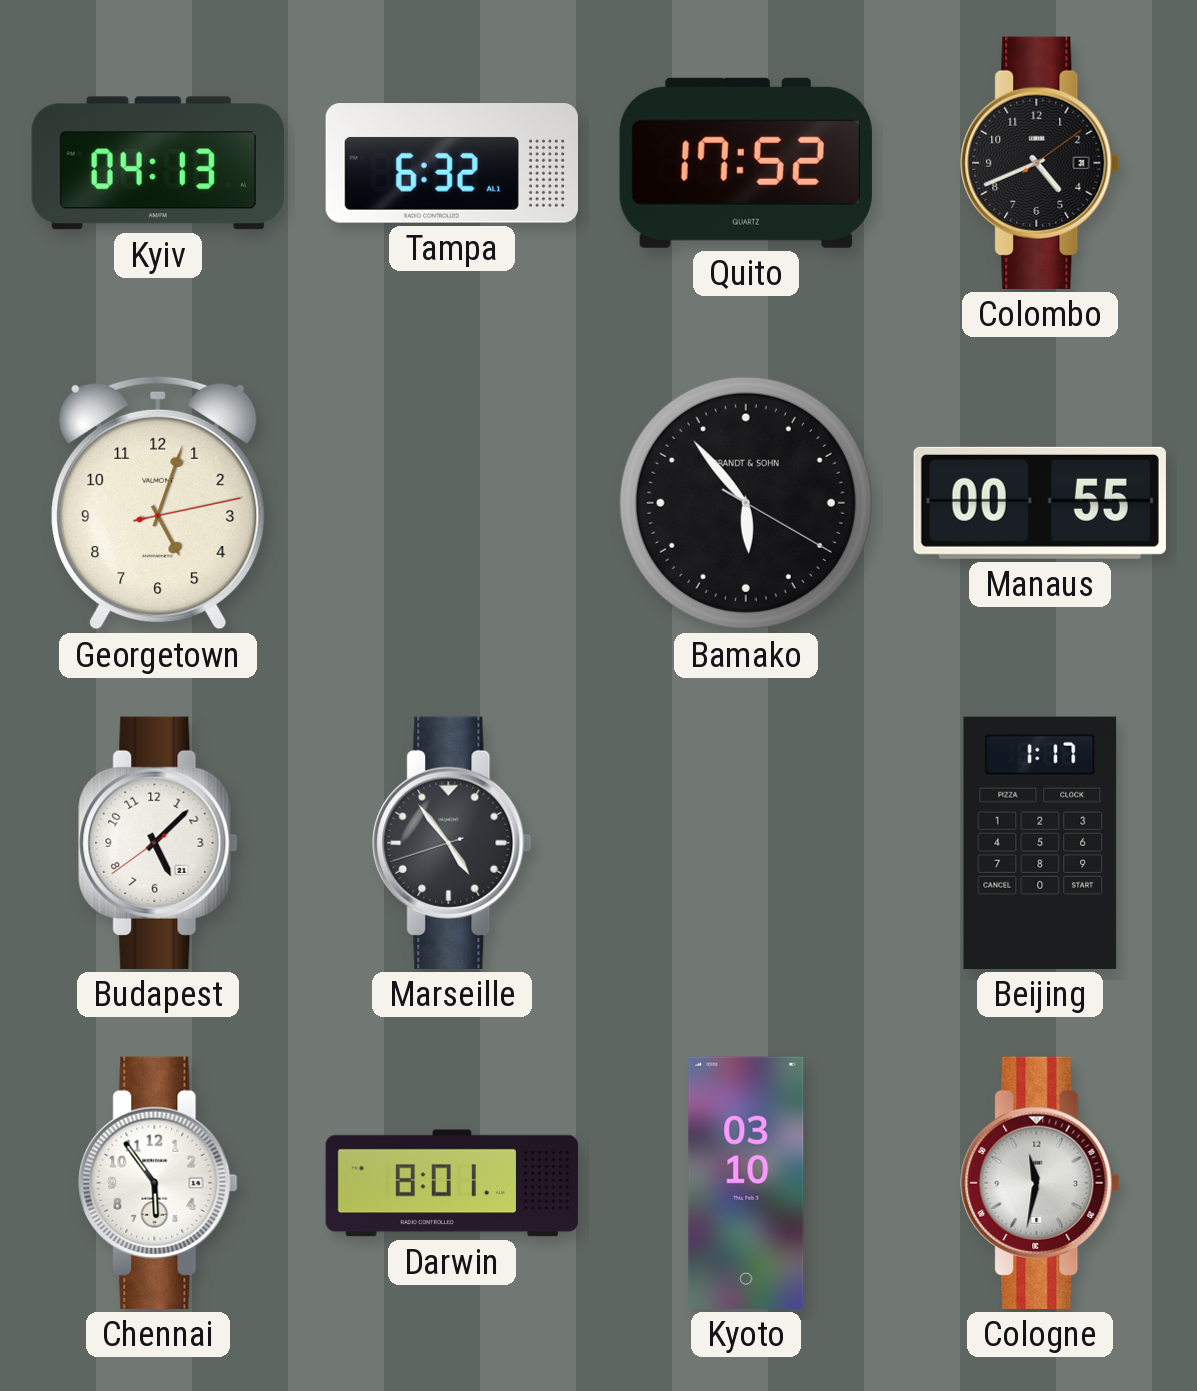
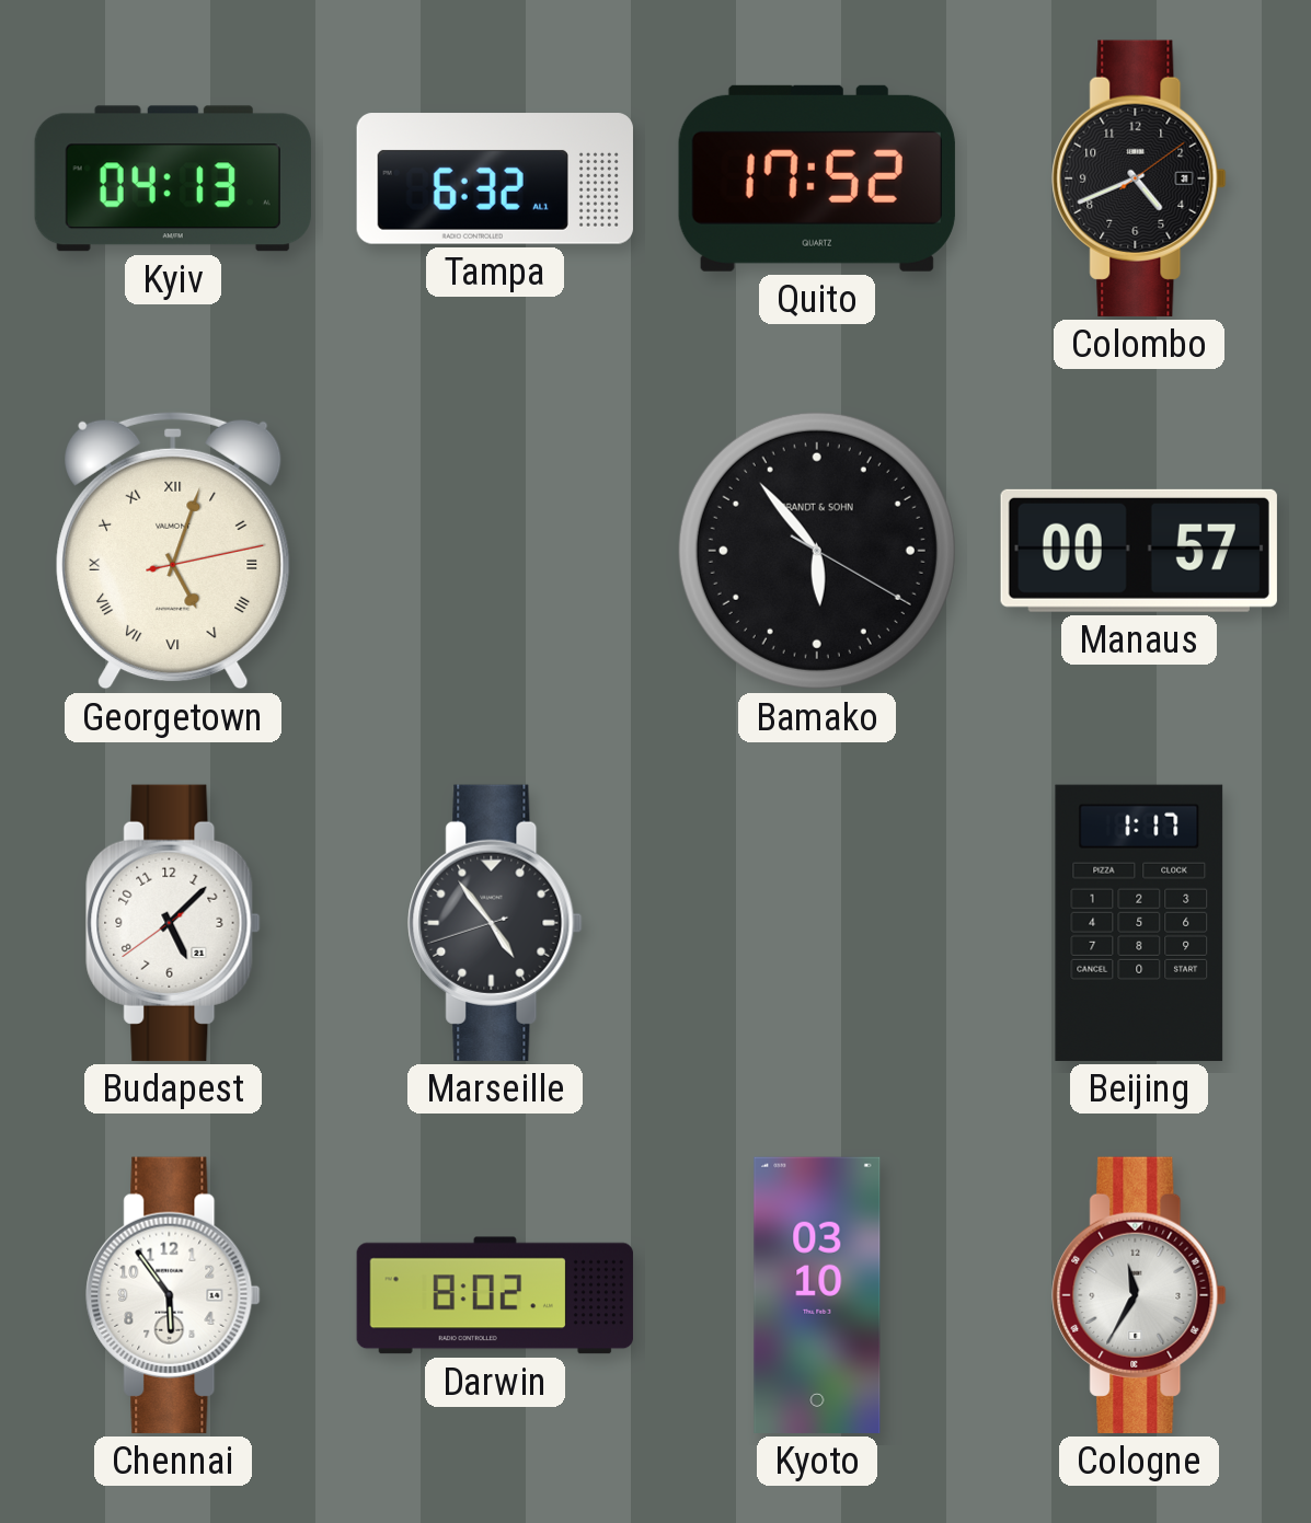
Georgetown numerals: Arabic -> Roman (173, 551)
Manaus: 00:55 -> 00:57 (1139, 551)
Darwin: 8:01 -> 8:02 (495, 1295)
Cologne: 11:32 -> 11:35 (1139, 1295)
